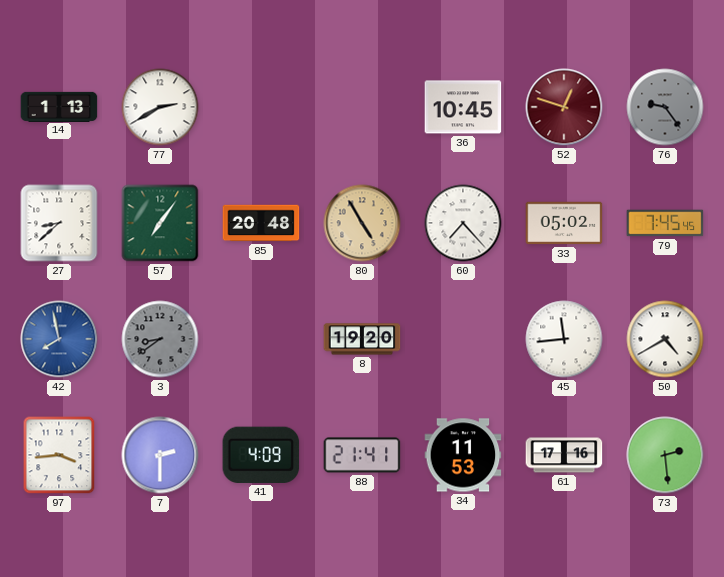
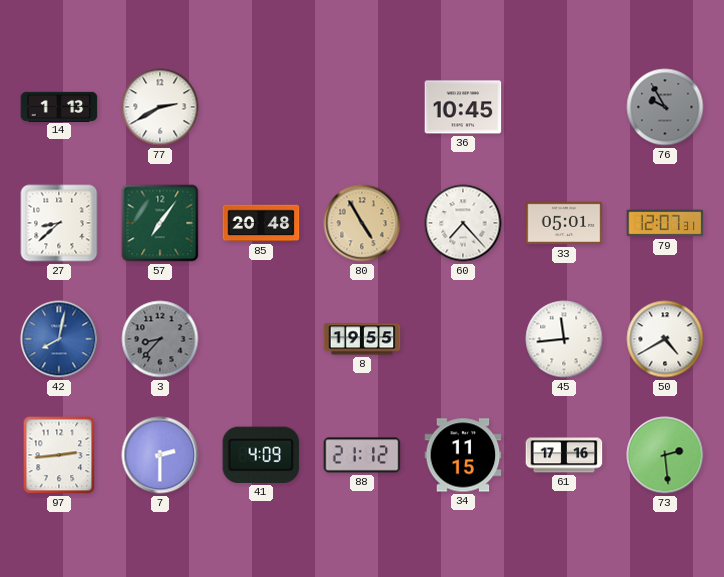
52: 12:48 -> none (564, 107)
76: 9:24 -> 9:55 (665, 107)
33: 05:02 -> 05:01 (564, 223)
79: 7:45 -> 12:07 (665, 223)
42: 7:58 -> 8:02 (59, 339)
3: 8:39 -> 8:37 (160, 339)
8: 19:20 -> 19:55 (362, 339)
97: 3:44 -> 2:44 (59, 455)
88: 21:41 -> 21:12 (362, 455)
34: 11:53 -> 11:15 (463, 455)
